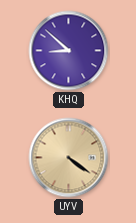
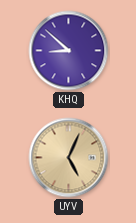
UYV: 4:21 -> 5:04 (69, 158)
